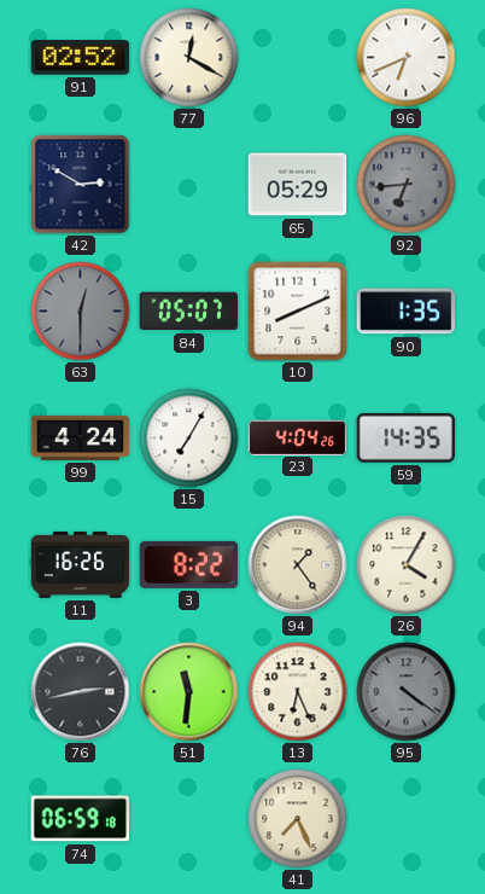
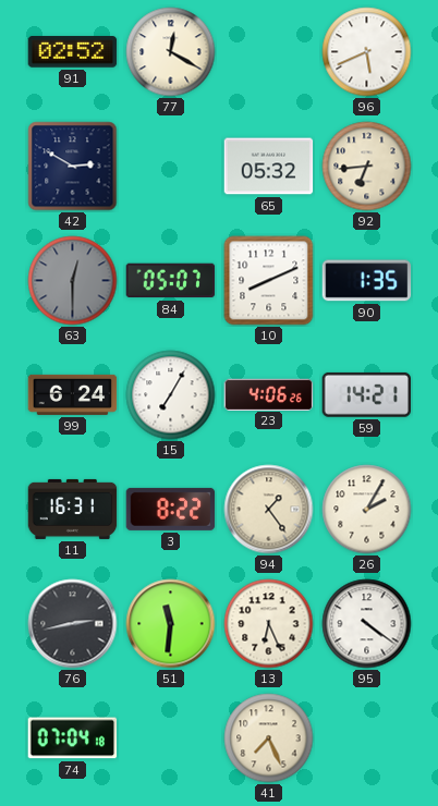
96: 6:41 -> 5:41 (367, 52)
65: 05:29 -> 05:32 (269, 167)
92 dial: grey -> cream (367, 167)
99: 4:24 -> 6:24 (73, 394)
23: 4:04 -> 4:06 (269, 394)
59: 14:35 -> 14:21 (367, 394)
11: 16:26 -> 16:31 (73, 509)
26: 4:05 -> 2:05 (367, 510)
95 dial: grey -> white (367, 624)
74: 06:59 -> 07:04 (73, 738)
